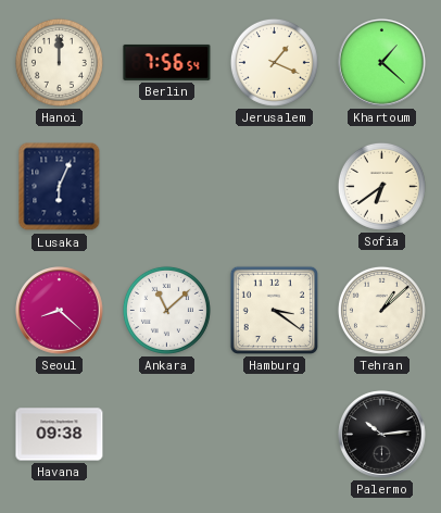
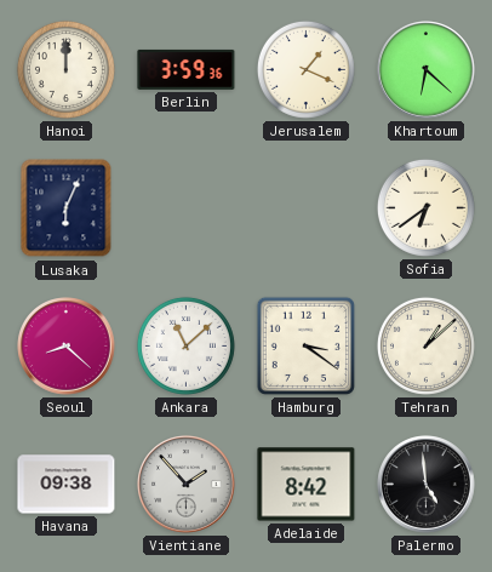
Berlin: 7:56 -> 3:59 (187, 69)
Khartoum: 1:22 -> 6:22 (427, 70)
Vientiane: none -> 1:53 (187, 485)
Adelaide: none -> 8:42 (307, 485)
Palermo: 10:14 -> 4:59 (427, 485)
